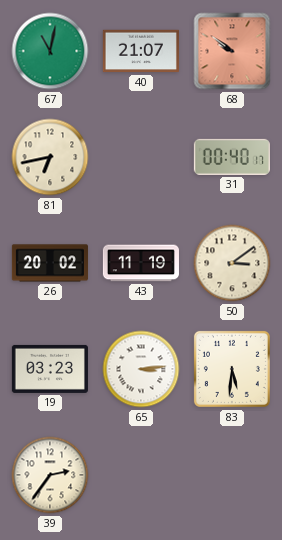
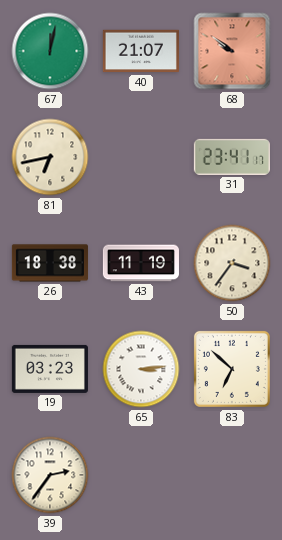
67: 11:02 -> 12:02 (50, 51)
31: 00:40 -> 23:41 (232, 157)
26: 20:02 -> 18:38 (50, 263)
50: 3:09 -> 3:36 (232, 263)
83: 5:31 -> 6:52 (232, 369)
